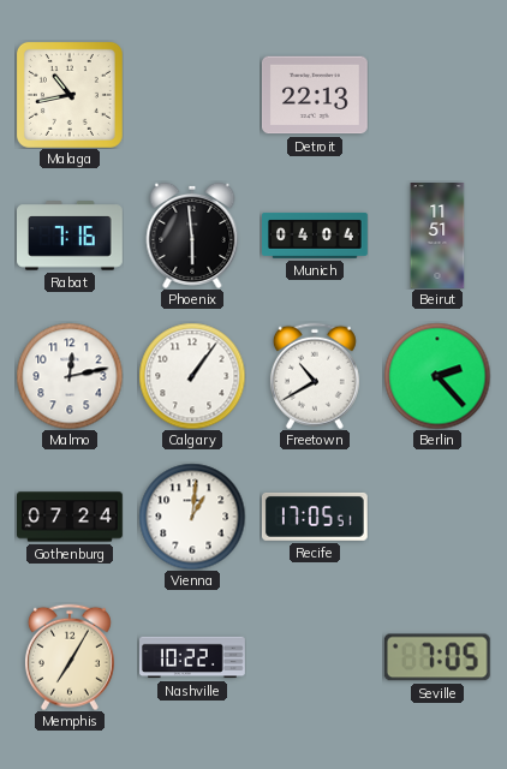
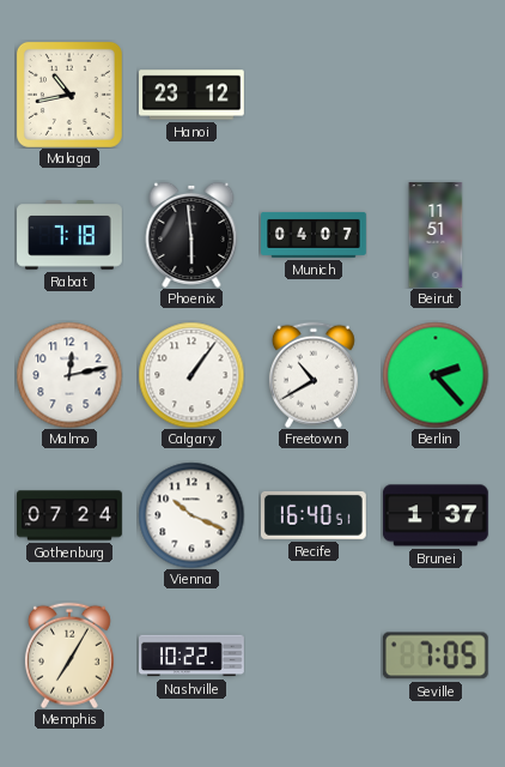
Hanoi: none -> 23:12 (193, 95)
Detroit: 22:13 -> none (315, 95)
Rabat: 7:16 -> 7:18 (71, 235)
Munich: 04:04 -> 04:07 (315, 235)
Vienna: 1:01 -> 10:19 (191, 515)
Recife: 17:05 -> 16:40 (314, 515)
Brunei: none -> 1:37 (436, 515)
